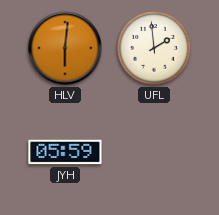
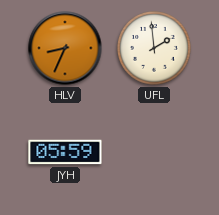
HLV: 6:01 -> 8:34 (65, 48)
